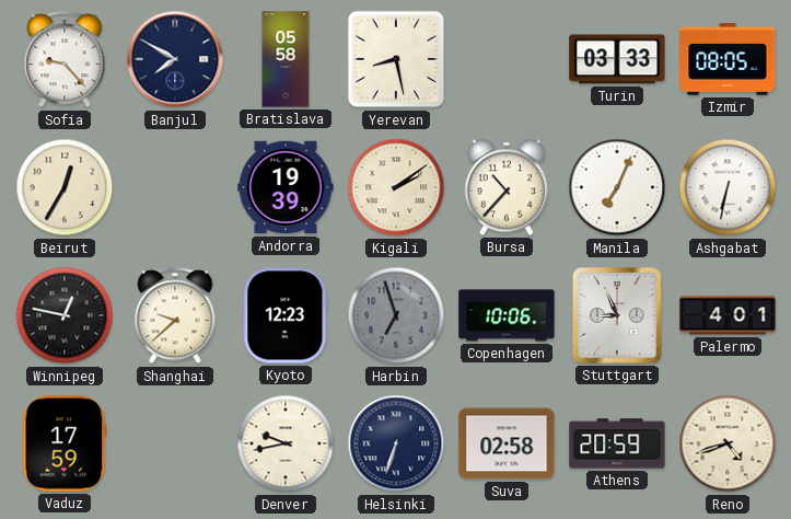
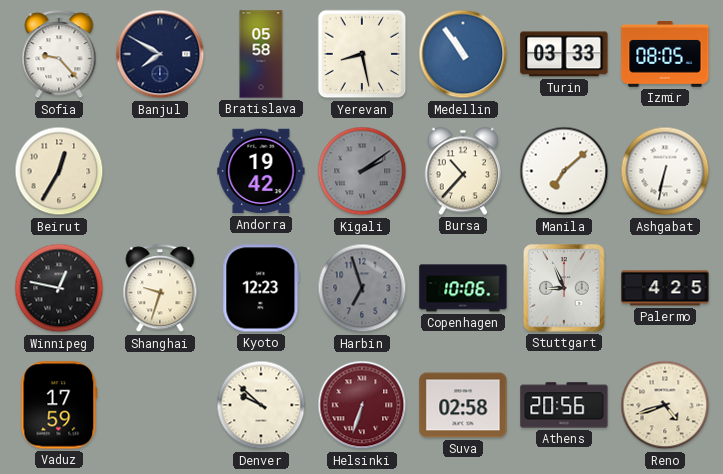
Medellin: none -> 10:54 (463, 54)
Andorra: 19:39 -> 19:42 (261, 171)
Kigali dial: cream -> grey (362, 171)
Manila: 7:04 -> 7:08 (564, 171)
Shanghai: 9:38 -> 9:33 (160, 289)
Palermo: 4:01 -> 4:25 (665, 288)
Denver: 9:43 -> 9:52 (261, 405)
Helsinki dial: navy -> burgundy (362, 405)
Athens: 20:59 -> 20:56 (564, 405)
